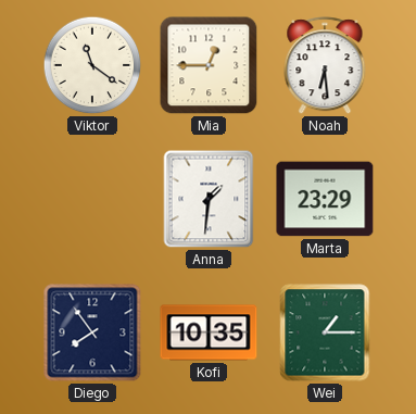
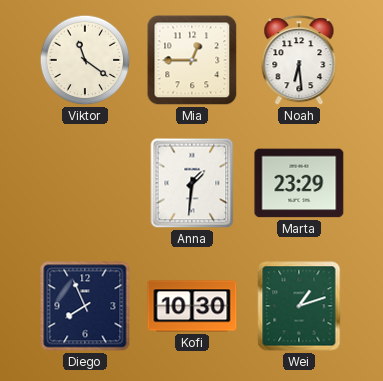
Diego: 7:54 -> 7:56 (85, 306)
Kofi: 10:35 -> 10:30 (192, 306)
Wei: 1:15 -> 1:12 (299, 306)
